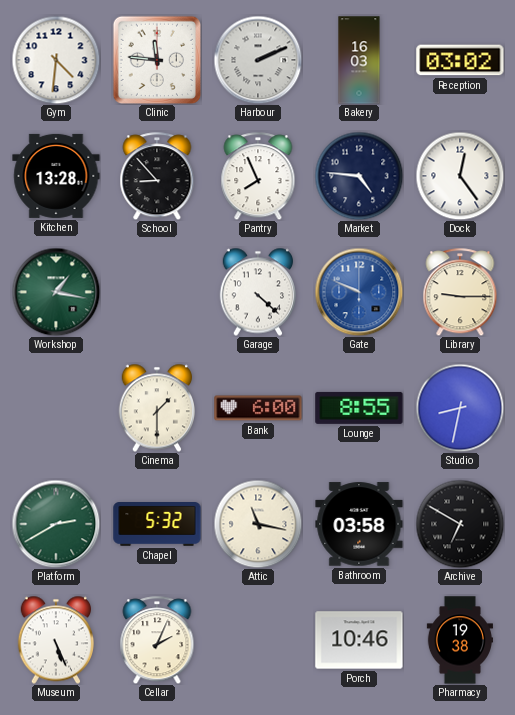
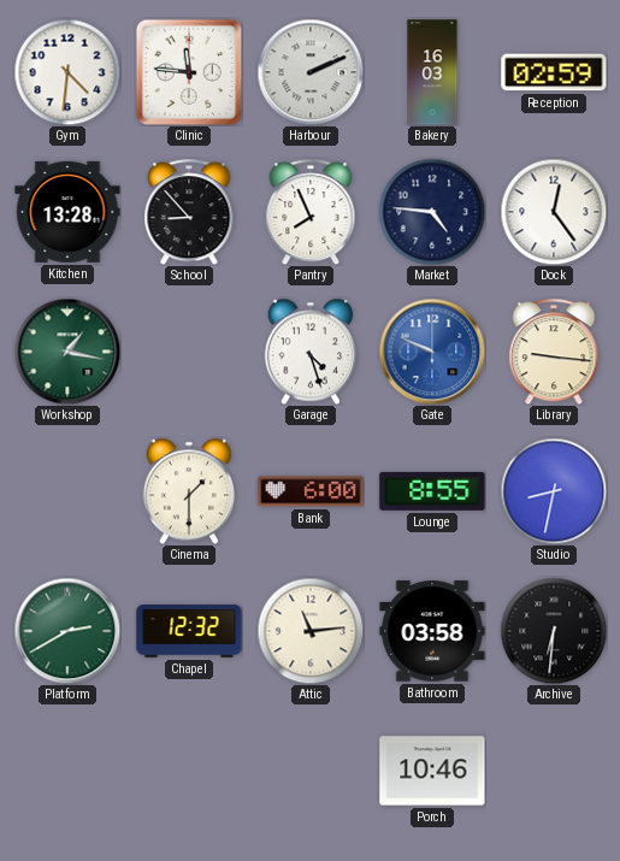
Reception: 03:02 -> 02:59 (554, 72)
Garage: 4:22 -> 4:27 (309, 352)
Library: 9:15 -> 9:16 (554, 352)
Chapel: 5:32 -> 12:32 (189, 632)
Attic: 11:17 -> 11:14 (311, 631)
Archive: 6:50 -> 6:31 (554, 631)
Museum: 5:26 -> none (55, 640)
Cellar: 2:04 -> none (157, 640)
Pharmacy: 19:38 -> none (459, 640)
